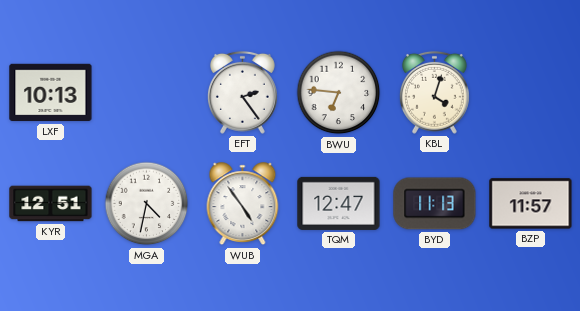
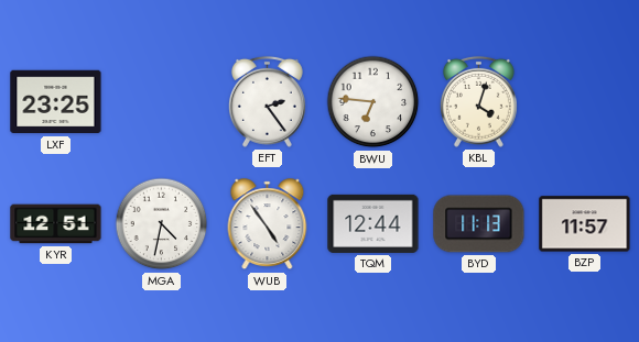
LXF: 10:13 -> 23:25 (56, 102)
TQM: 12:47 -> 12:44 (373, 223)
